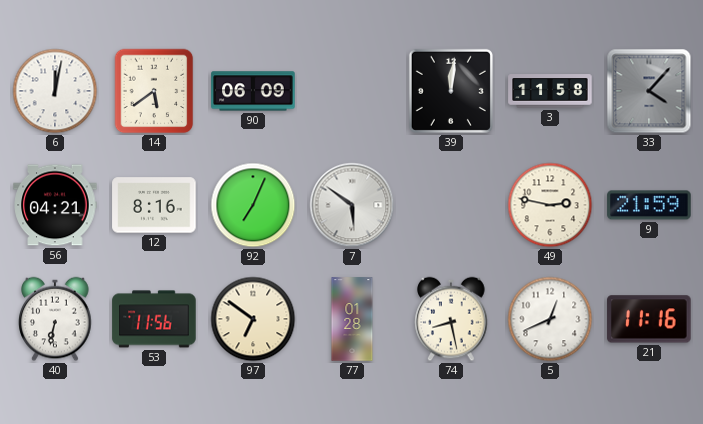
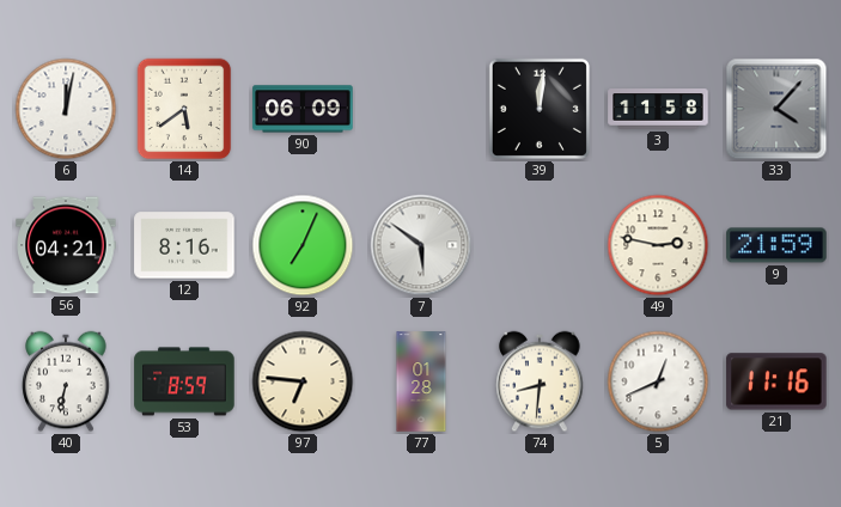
53: 11:56 -> 8:59 (184, 381)
97: 6:51 -> 6:46 (303, 381)
74: 8:28 -> 8:31 (540, 381)
